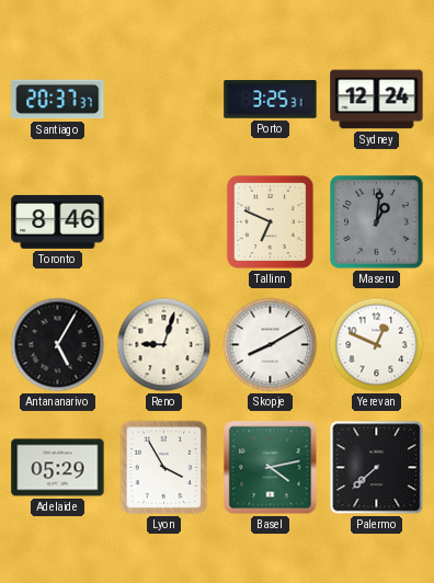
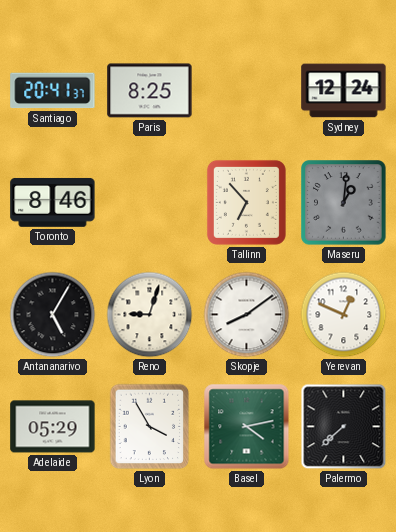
Santiago: 20:37 -> 20:41 (53, 91)
Paris: none -> 8:25 (150, 91)
Porto: 3:25 -> none (271, 100)
Tallinn: 6:49 -> 6:53 (246, 202)
Skopje: 8:10 -> 8:09 (247, 315)
